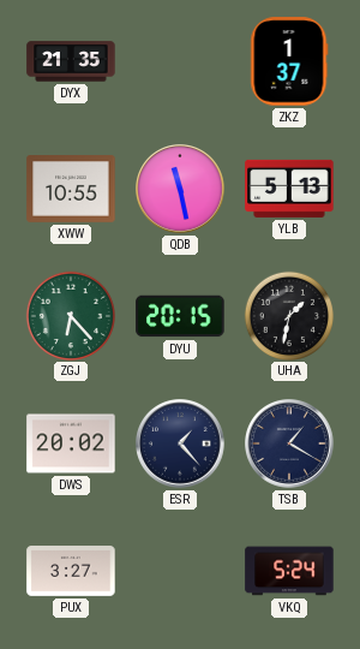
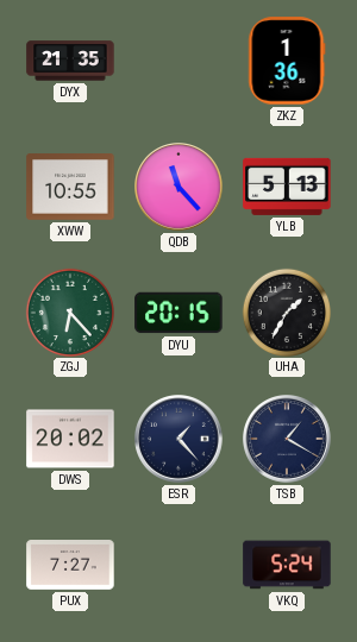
ZKZ: 1:37 -> 1:36 (287, 61)
QDB: 11:28 -> 11:23 (180, 188)
UHA: 1:32 -> 1:35 (286, 311)
PUX: 3:27 -> 7:27 (70, 566)
